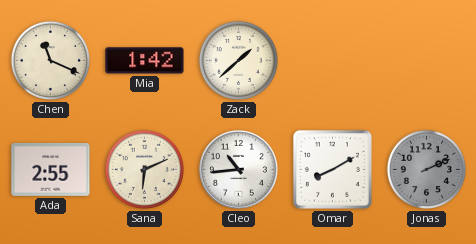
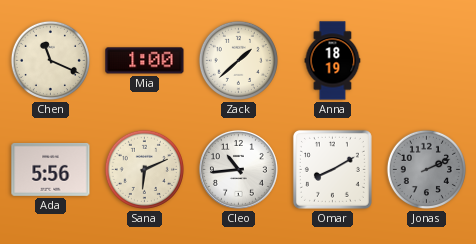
Mia: 1:42 -> 1:00 (145, 61)
Anna: none -> 18:19 (333, 61)
Ada: 2:55 -> 5:56 (51, 169)
